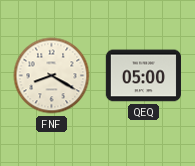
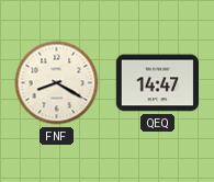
QEQ: 05:00 -> 14:47 (157, 83)
